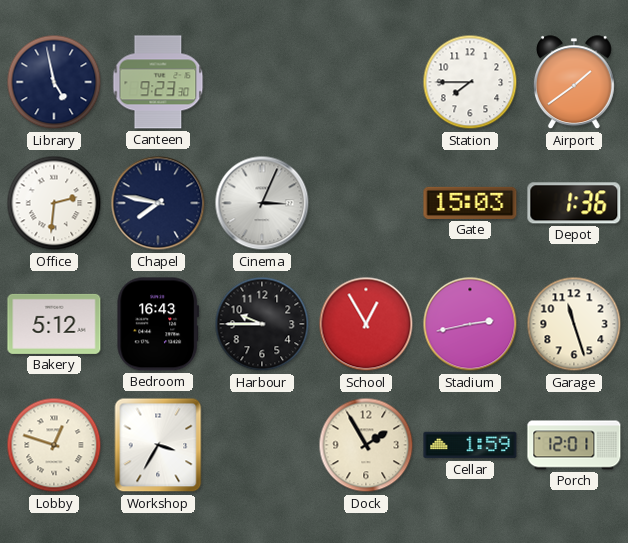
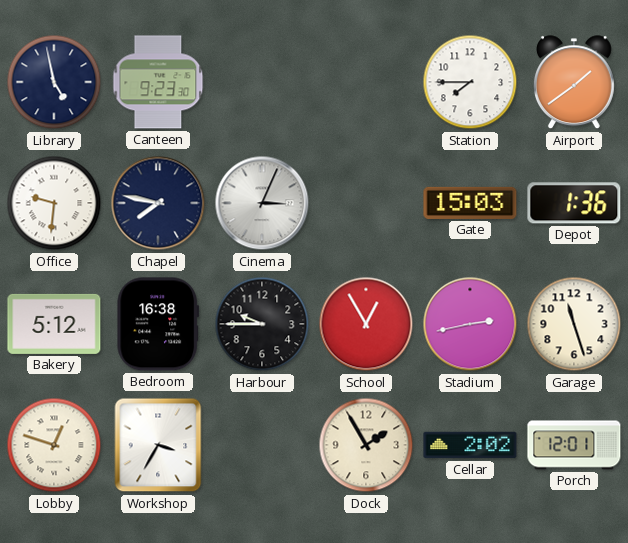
Office: 2:31 -> 9:31 (54, 203)
Bedroom: 16:43 -> 16:38 (158, 324)
Cellar: 1:59 -> 2:02 (470, 445)
